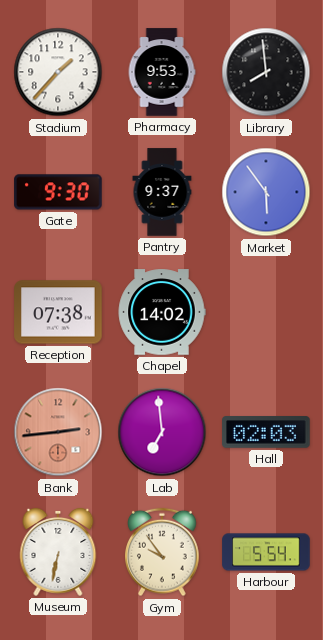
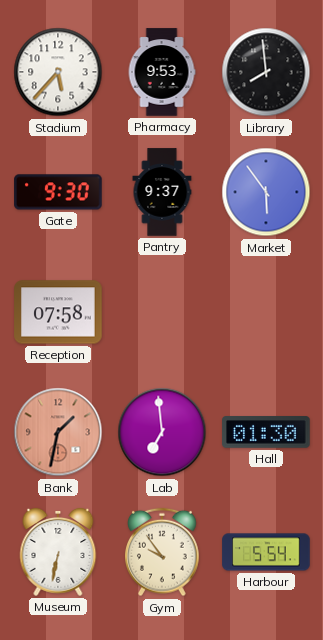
Stadium: 1:37 -> 5:37 (58, 72)
Reception: 07:38 -> 07:58 (58, 312)
Chapel: 14:02 -> none (162, 312)
Bank: 2:44 -> 1:32 (58, 432)
Hall: 02:03 -> 01:30 (266, 432)
